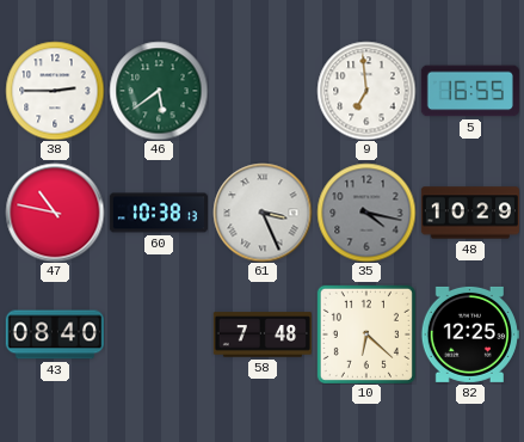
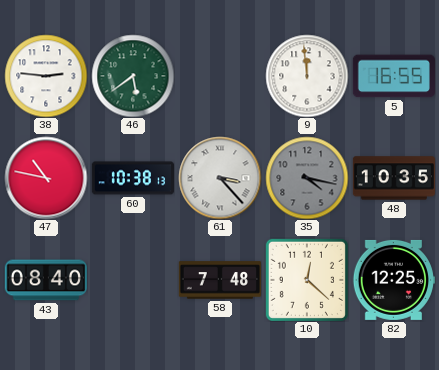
38: 2:45 -> 2:46 (46, 76)
9: 6:59 -> 11:59 (307, 76)
61: 3:26 -> 3:23 (220, 178)
48: 10:29 -> 10:35 (393, 178)
10: 6:22 -> 12:22 (307, 280)
